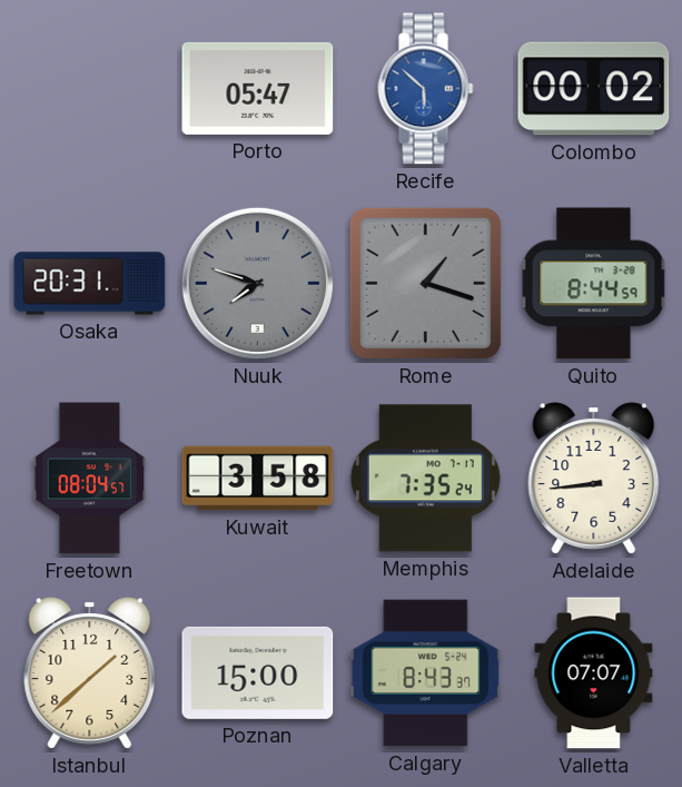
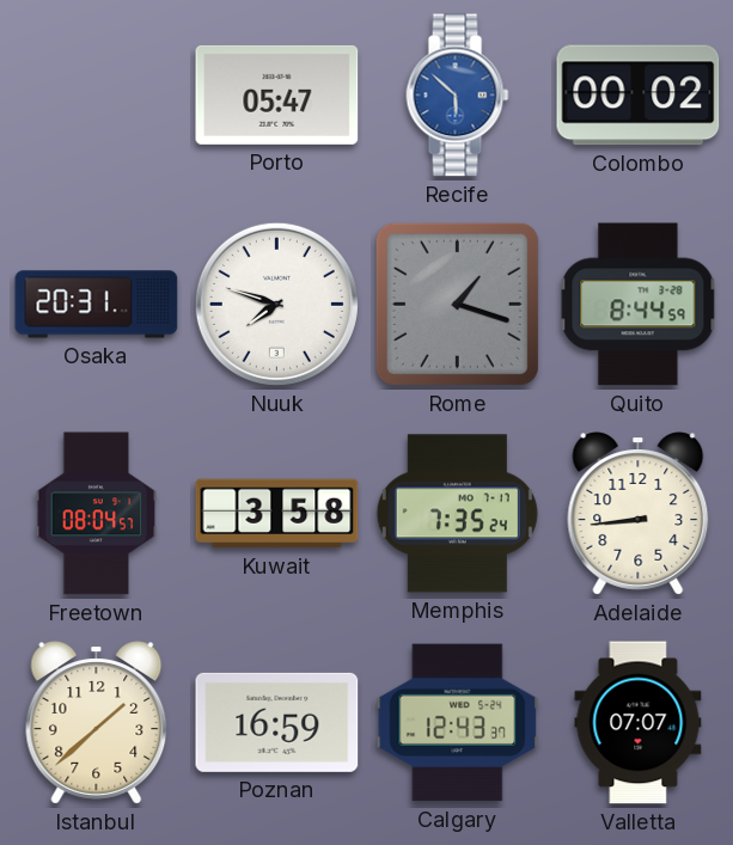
Nuuk dial: grey -> white (276, 304)
Poznan: 15:00 -> 16:59 (277, 722)
Calgary: 8:43 -> 12:43 (458, 723)
